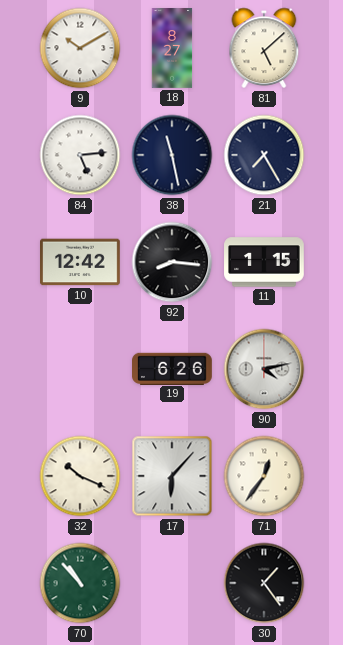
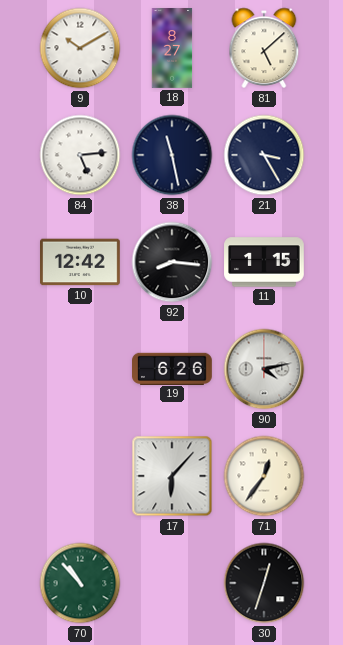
21: 7:25 -> 3:25 (264, 155)
32: 10:19 -> none (80, 476)
30: 1:24 -> 12:33 (264, 583)
